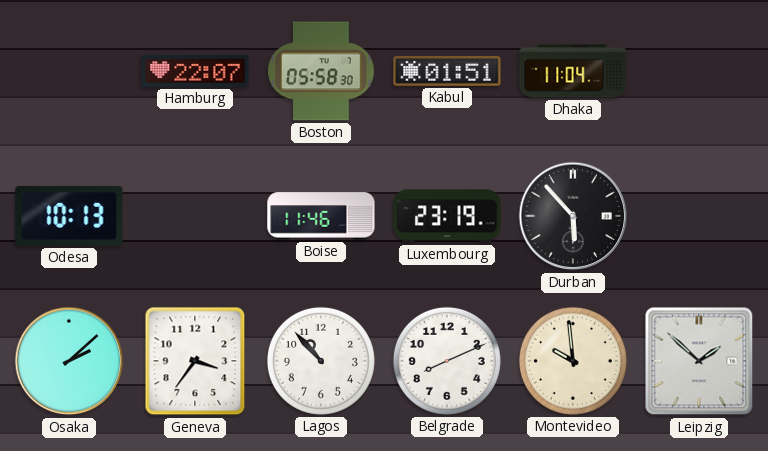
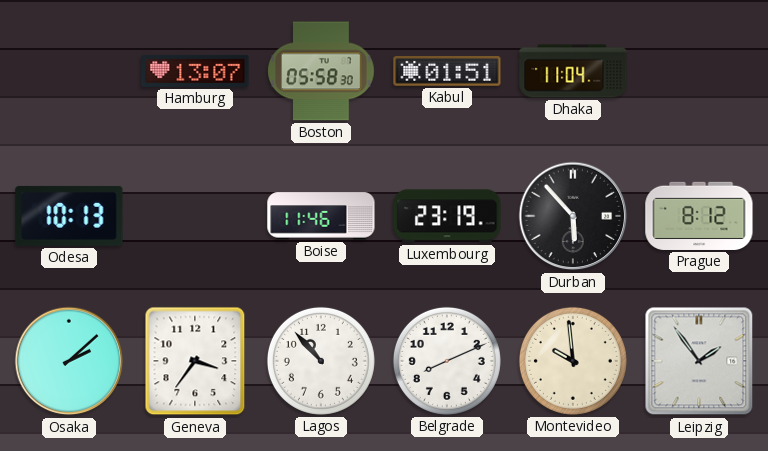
Hamburg: 22:07 -> 13:07 (195, 71)
Prague: none -> 8:12 (699, 216)
Leipzig: 1:52 -> 1:54 (699, 361)
